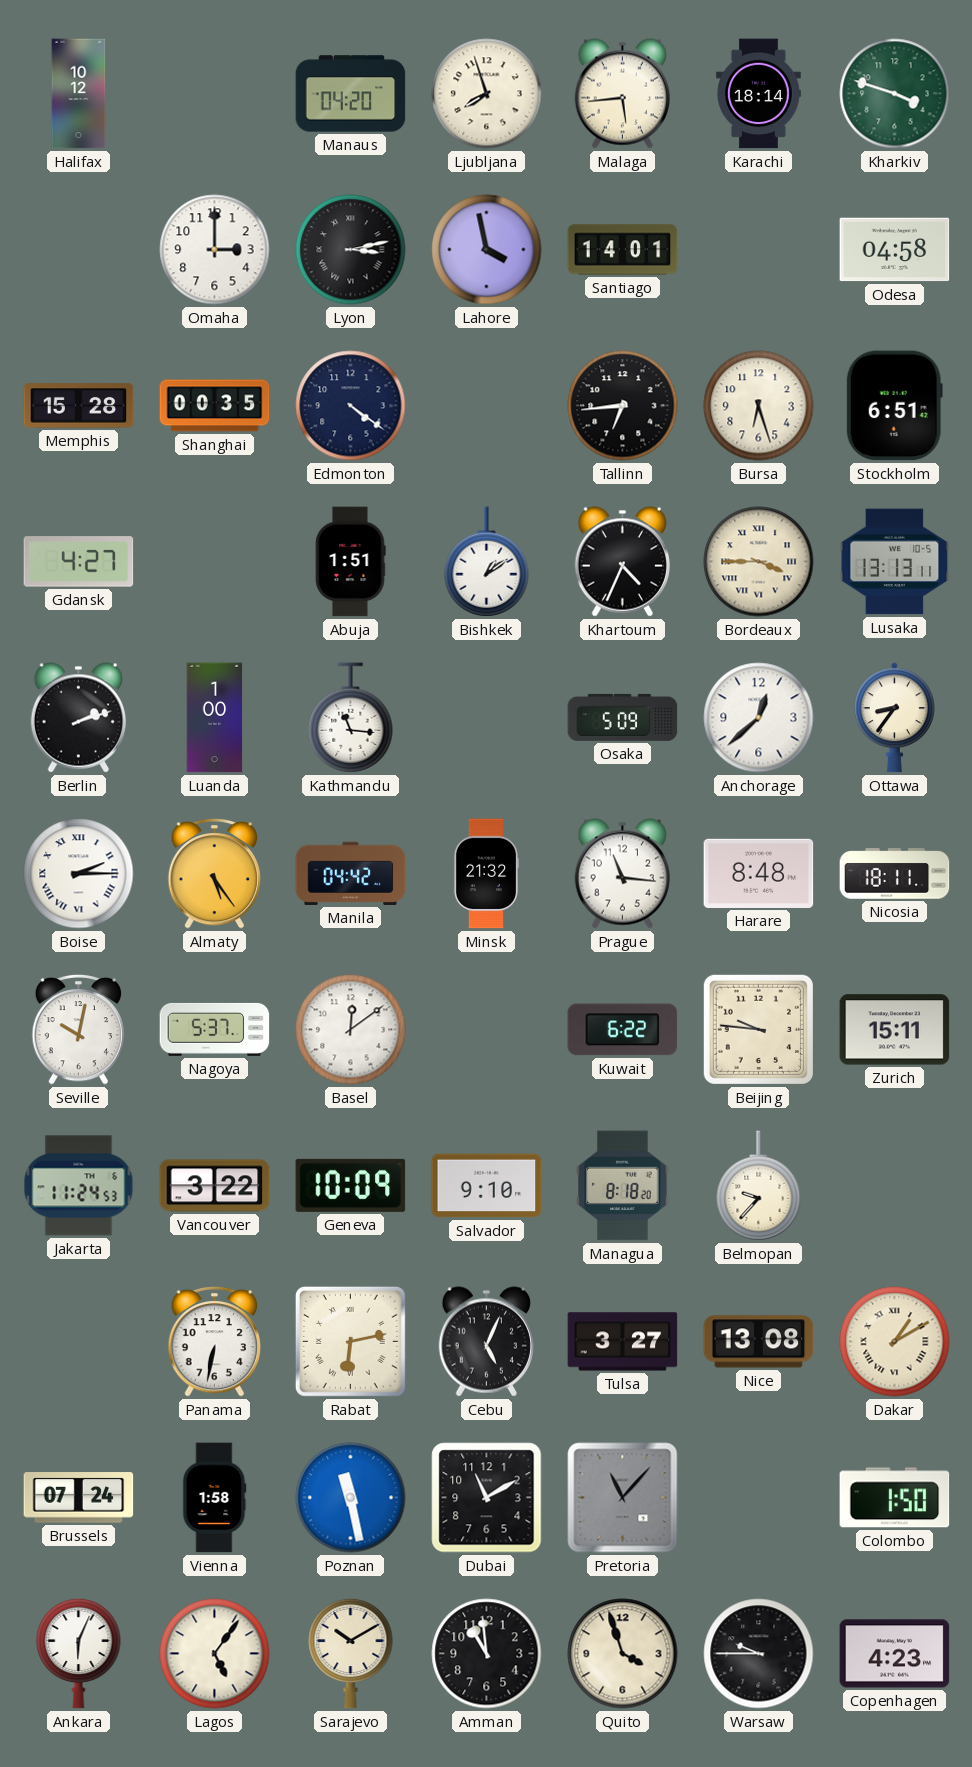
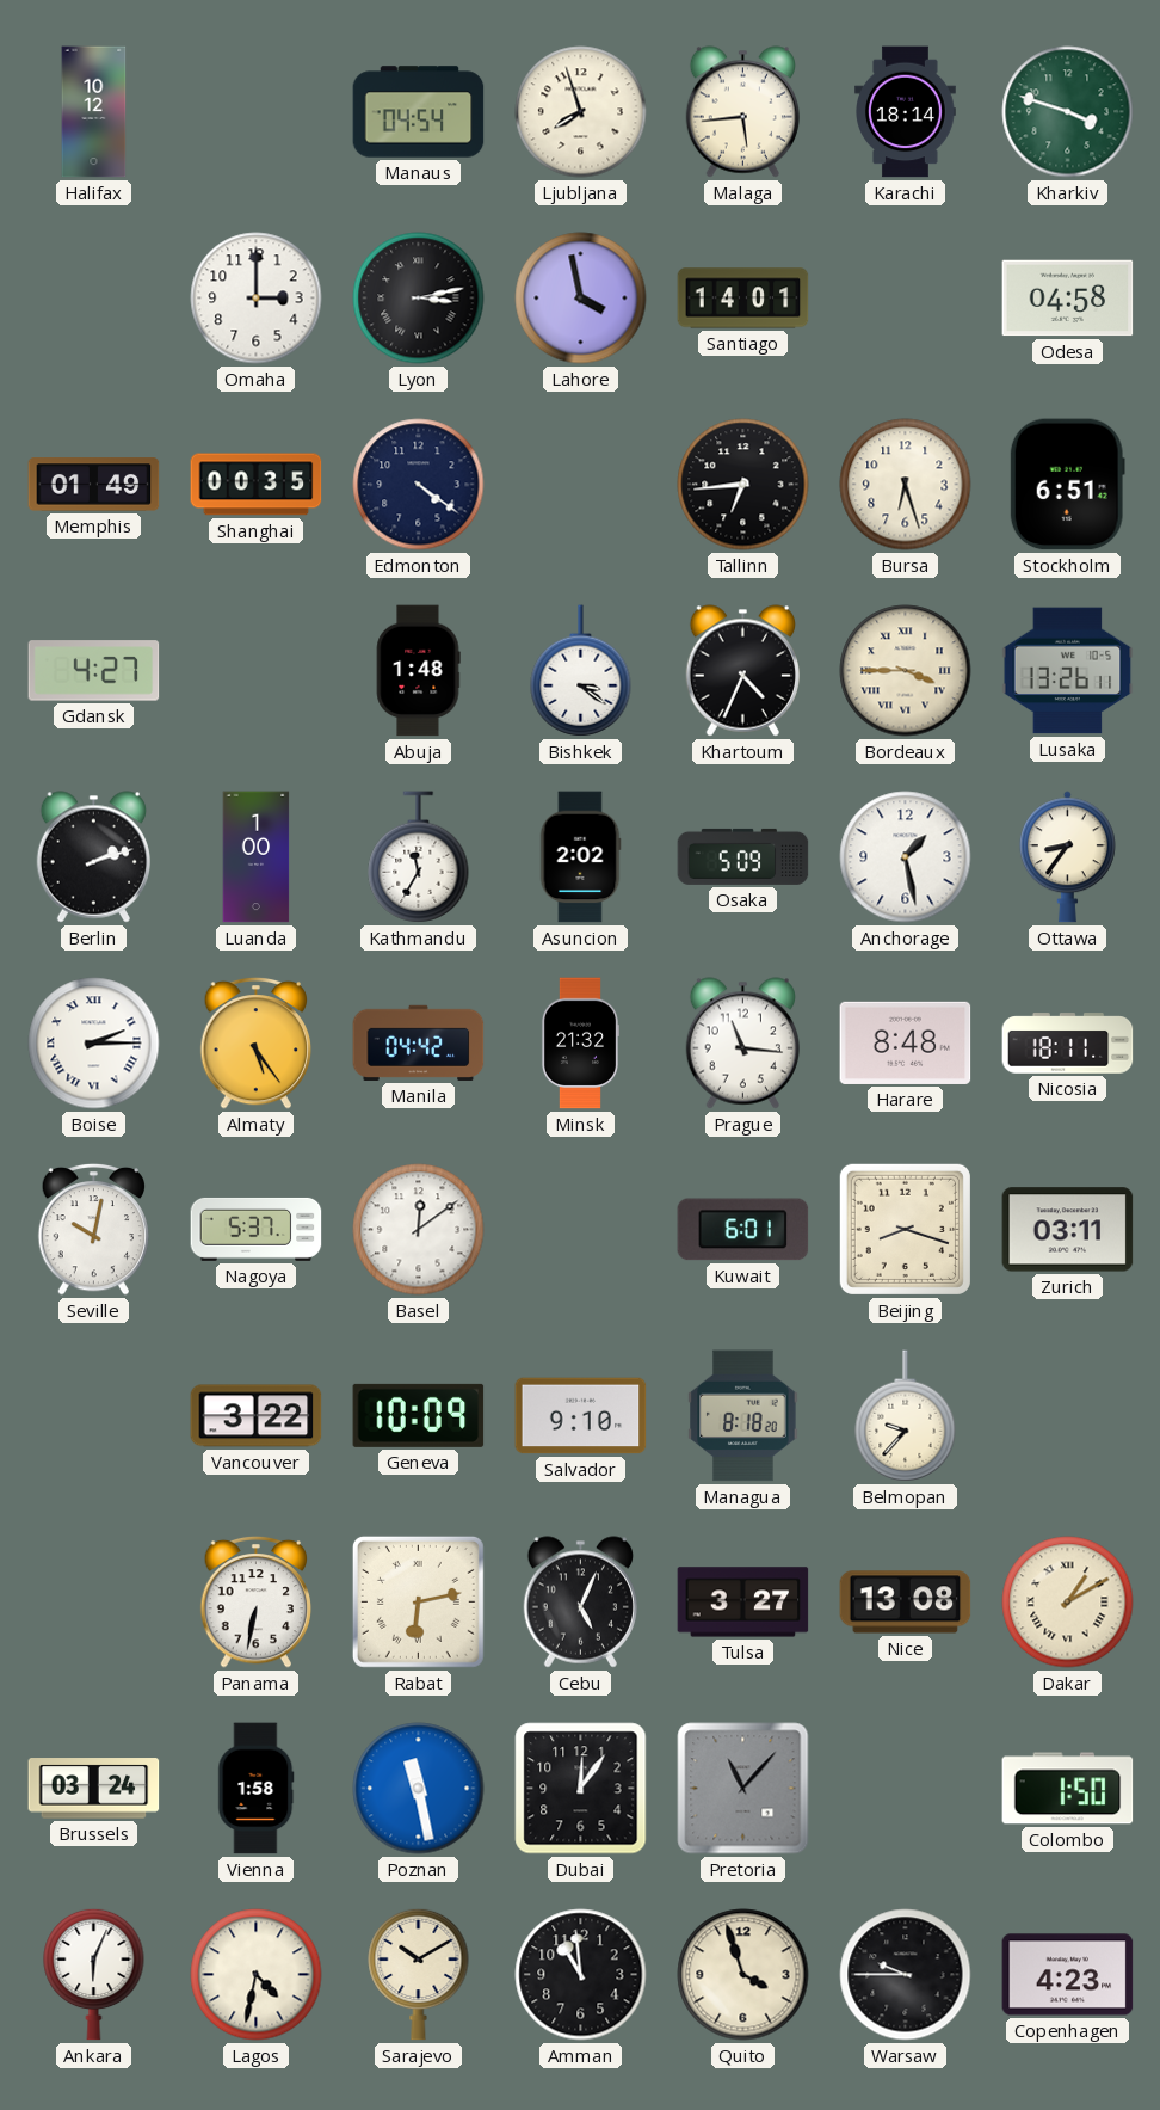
Manaus: 04:20 -> 04:54 (419, 112)
Memphis: 15:28 -> 01:49 (94, 485)
Abuja: 1:51 -> 1:48 (418, 671)
Bishkek: 1:09 -> 3:21 (581, 671)
Lusaka: 13:13 -> 13:26 (1068, 671)
Kathmandu: 11:16 -> 11:35 (419, 857)
Asuncion: none -> 2:02 (580, 857)
Anchorage: 12:38 -> 1:28 (906, 857)
Kuwait: 6:22 -> 6:01 (743, 1230)
Beijing: 9:46 -> 8:18 (905, 1229)
Zurich: 15:11 -> 03:11 (1068, 1230)
Jakarta: 11:24 -> none (79, 1186)
Brussels: 07:24 -> 03:24 (94, 1789)
Dubai: 11:10 -> 12:06 (581, 1789)
Lagos: 5:06 -> 4:32 (257, 1975)
